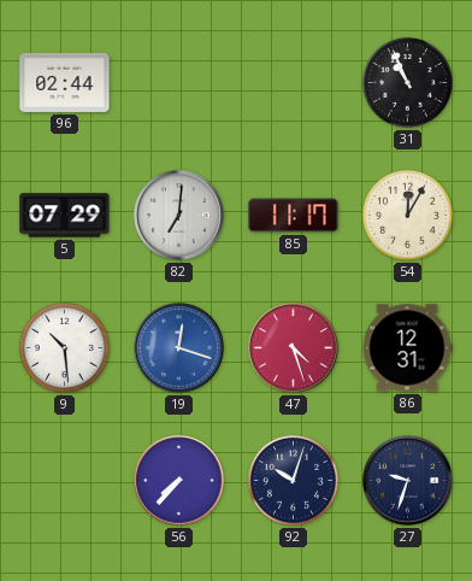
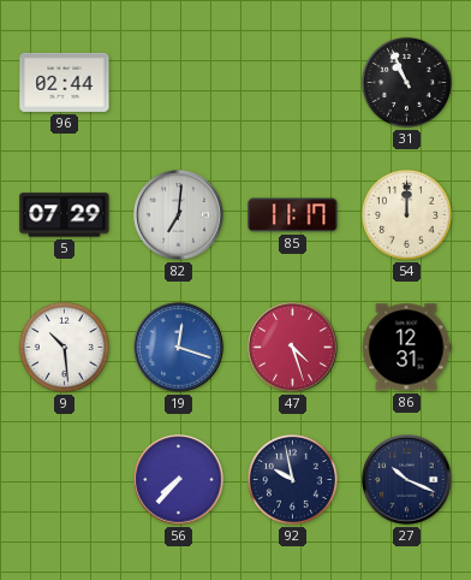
54: 12:05 -> 12:00 (406, 214)
92: 10:03 -> 9:58 (292, 479)
27: 9:33 -> 10:19 (407, 480)
